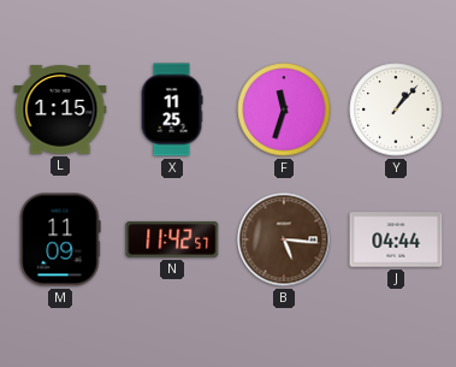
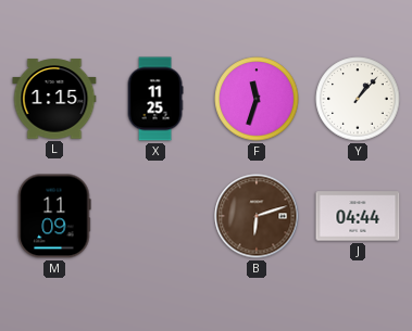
N: 11:42 -> none (172, 239)
B: 5:16 -> 6:12 (257, 216)
